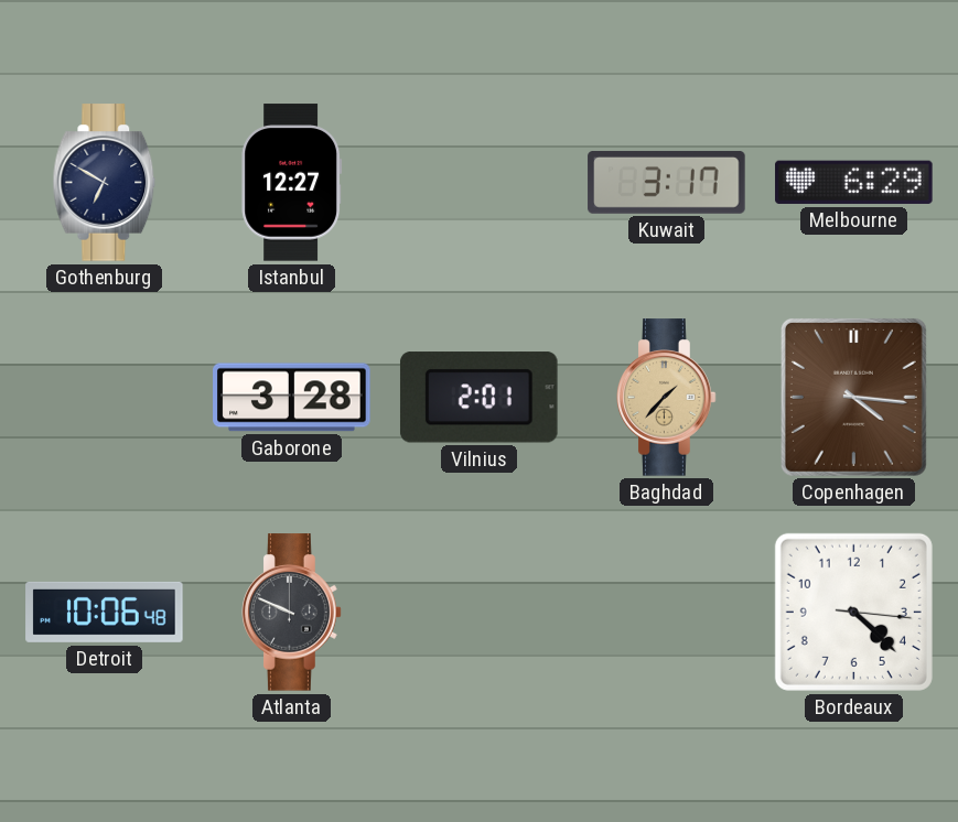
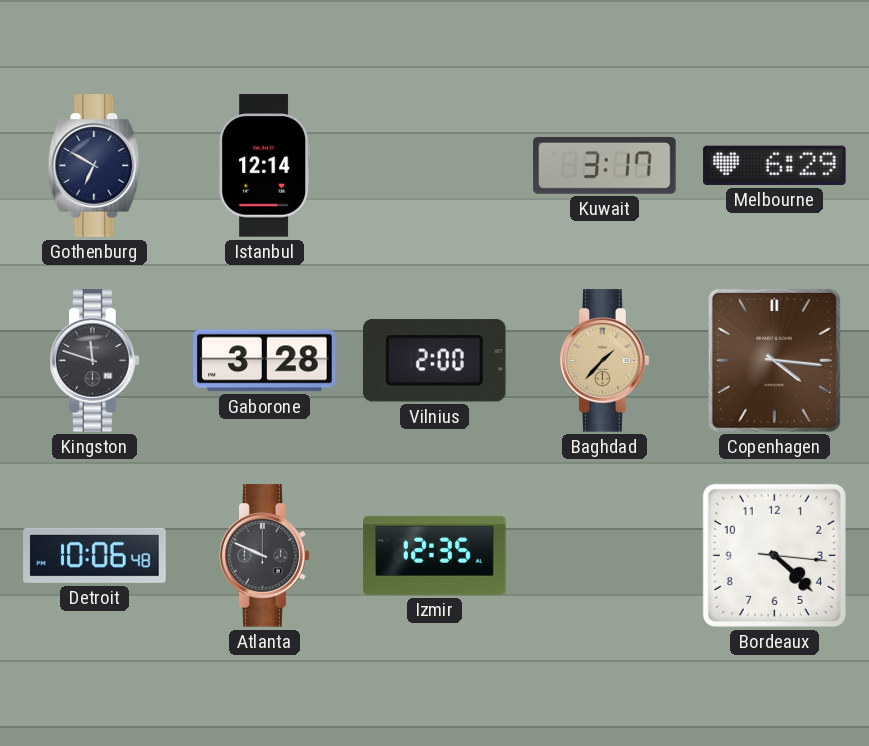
Istanbul: 12:27 -> 12:14 (265, 166)
Kingston: none -> 11:48 (95, 361)
Vilnius: 2:01 -> 2:00 (434, 361)
Izmir: none -> 12:35 (435, 555)
